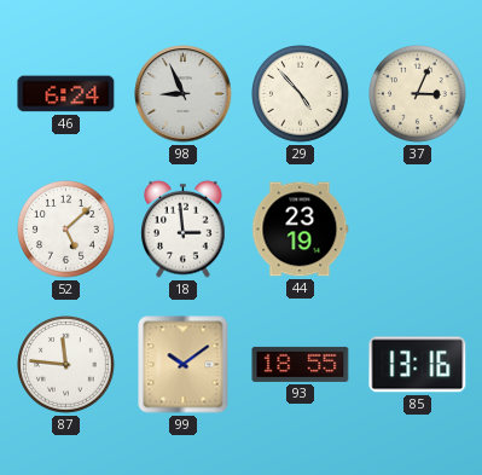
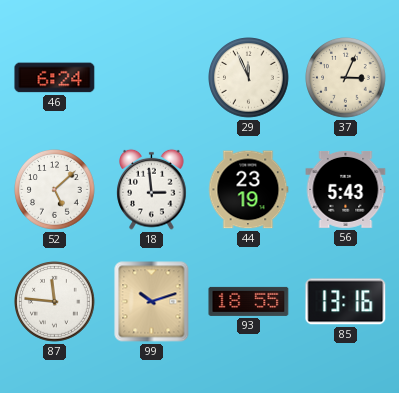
98: 8:56 -> none (184, 94)
29: 4:53 -> 11:56 (249, 78)
56: none -> 5:43 (346, 189)
99: 10:09 -> 10:12 (152, 302)
